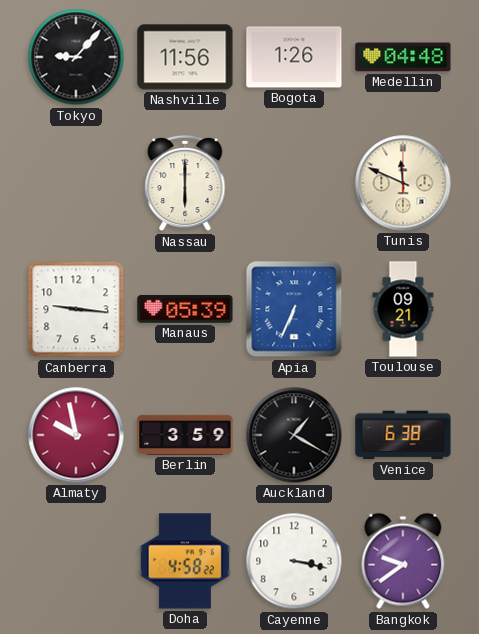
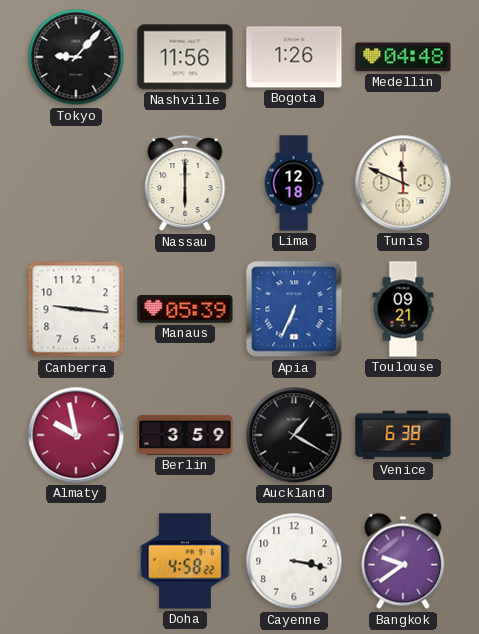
Lima: none -> 12:18 (294, 183)
